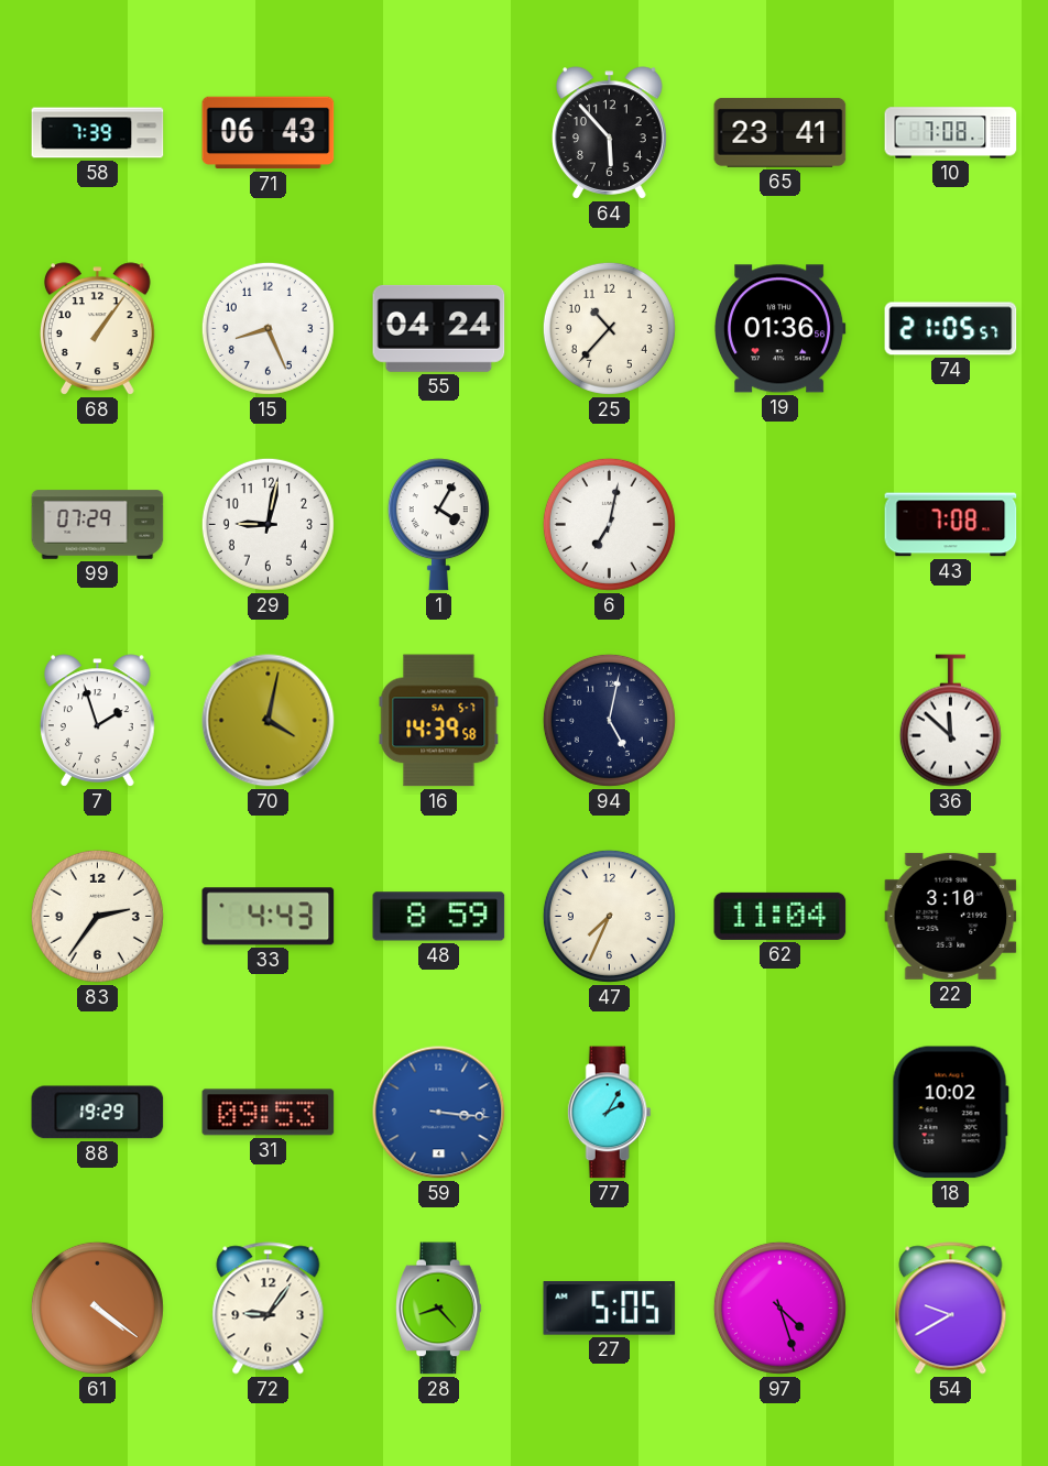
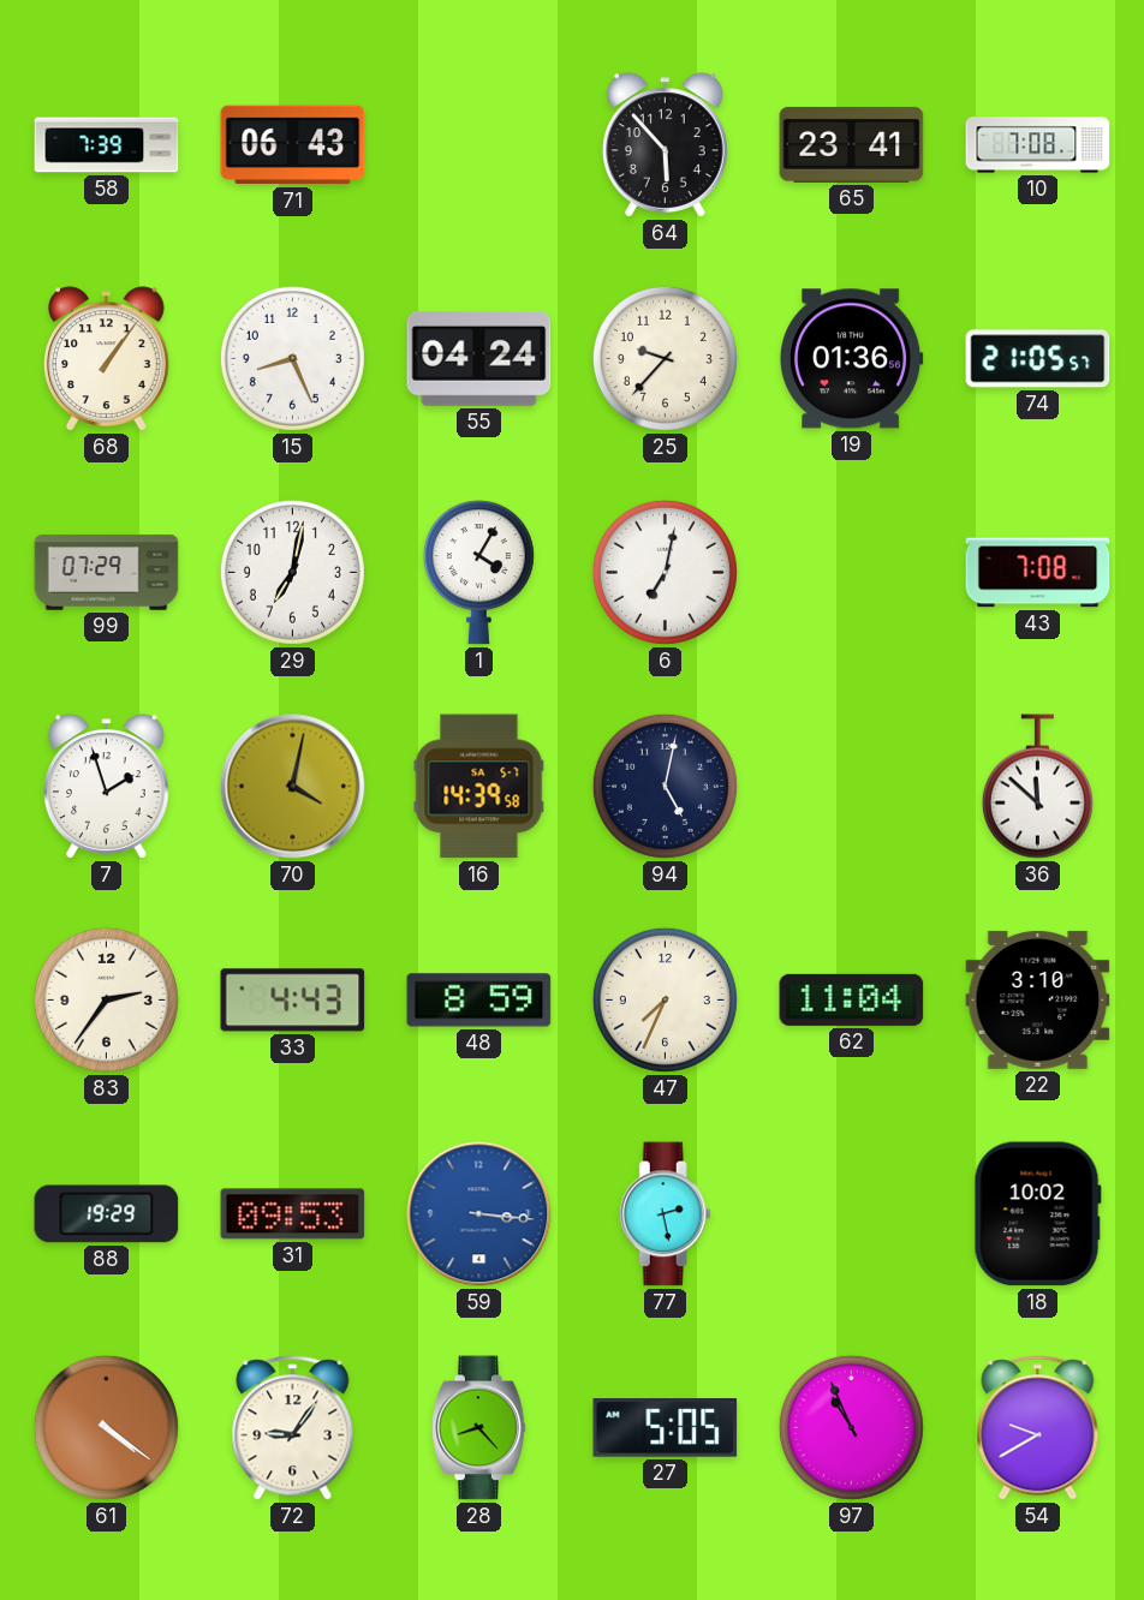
25: 10:37 -> 9:37 (665, 358)
29: 9:02 -> 7:02 (292, 572)
77: 2:05 -> 2:28 (665, 1214)
97: 4:27 -> 10:56 (851, 1427)
